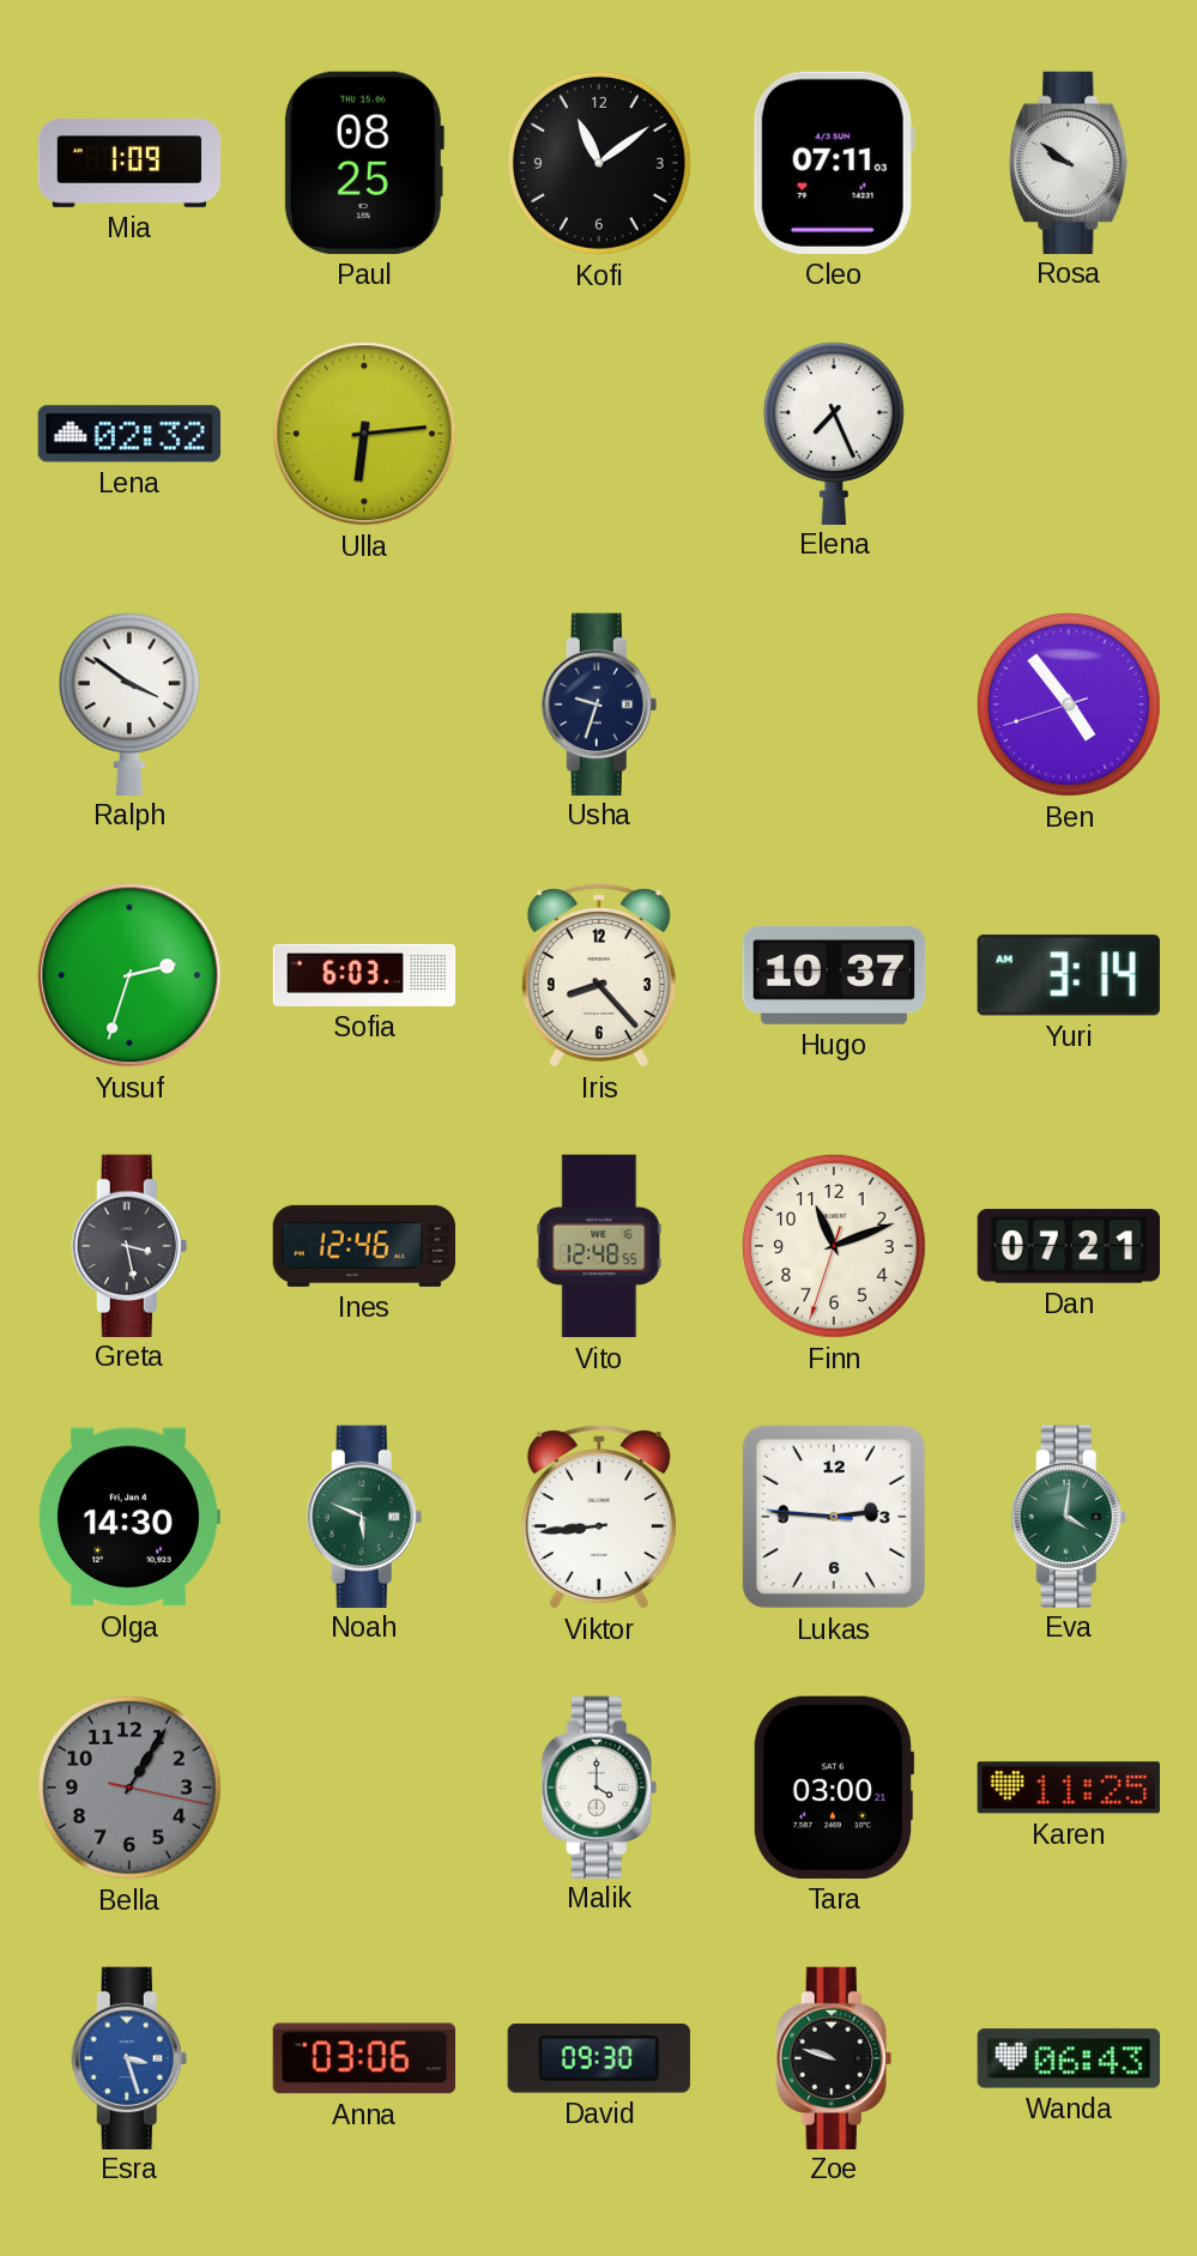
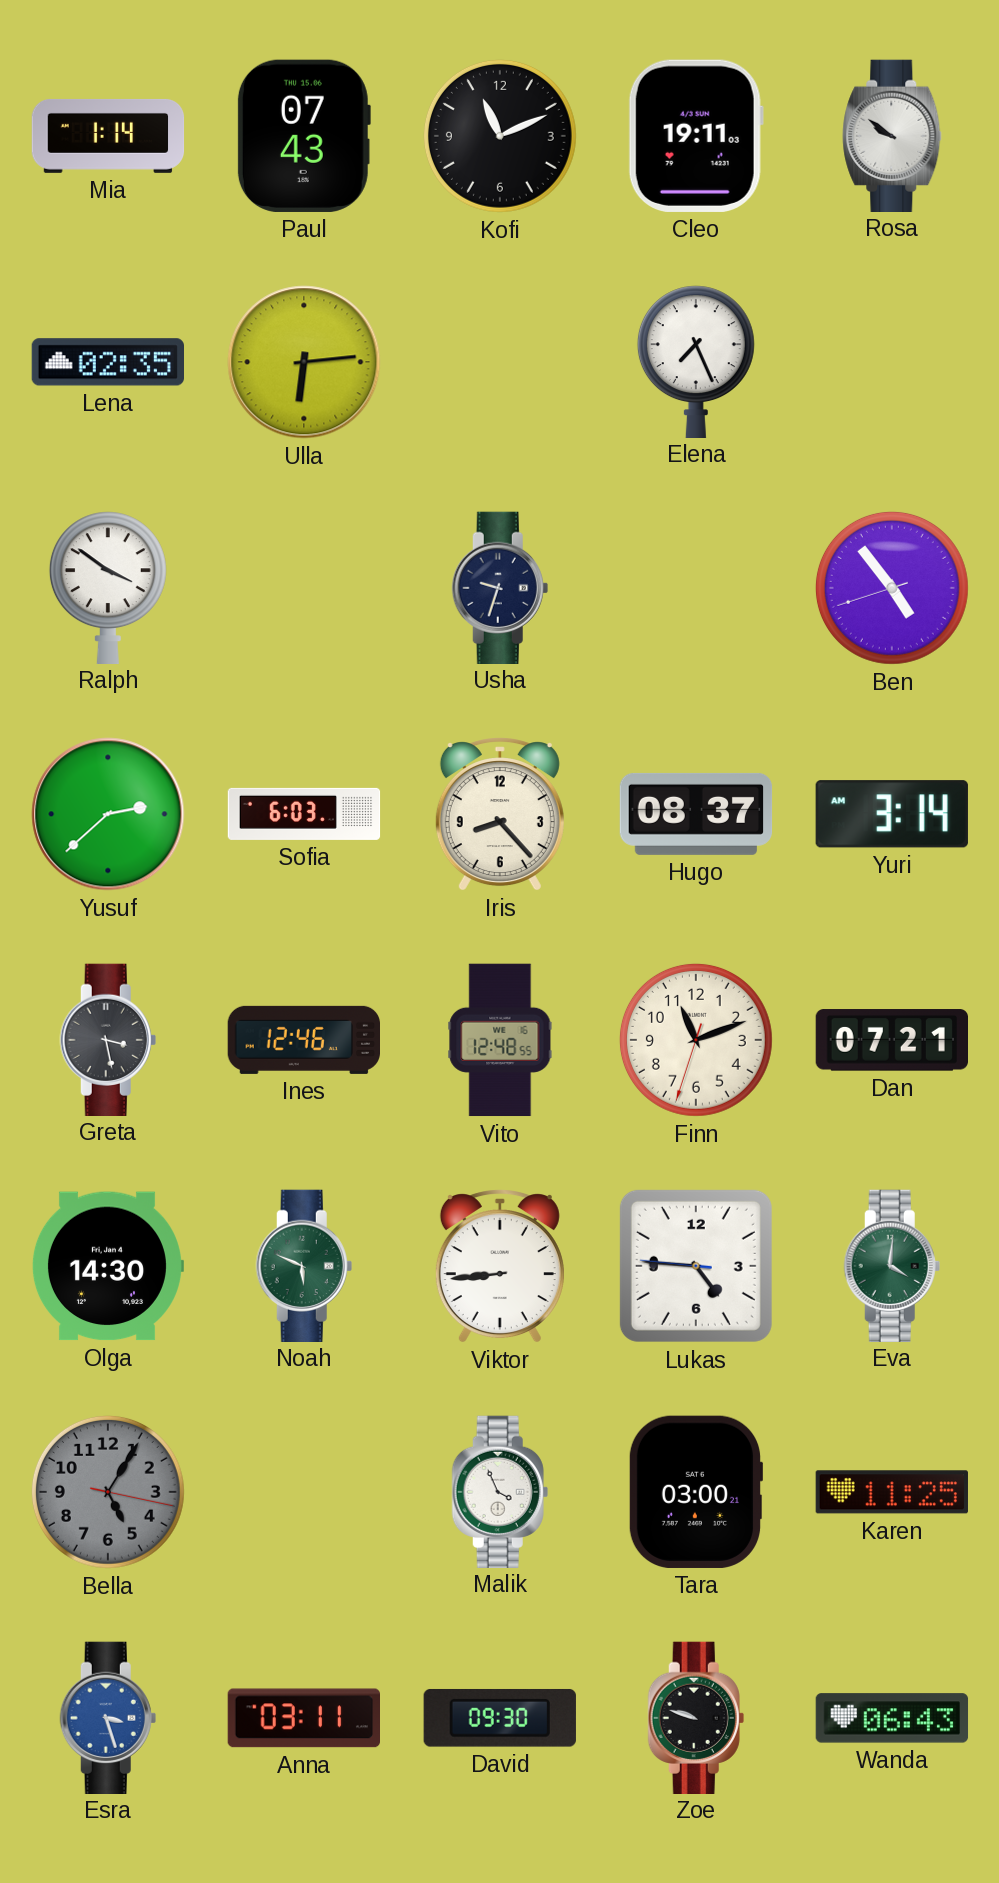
Mia: 1:09 -> 1:14 (108, 136)
Paul: 08:25 -> 07:43 (304, 136)
Kofi: 11:09 -> 11:11 (500, 136)
Cleo: 07:11 -> 19:11 (696, 136)
Lena: 02:32 -> 02:35 (107, 362)
Yusuf: 2:33 -> 2:38 (108, 814)
Hugo: 10:37 -> 08:37 (696, 814)
Lukas: 2:45 -> 4:45 (696, 1266)
Bella: 1:05 -> 5:05 (108, 1492)
Malik: 4:00 -> 3:56 (500, 1491)
Anna: 03:06 -> 03:11 (303, 1718)
